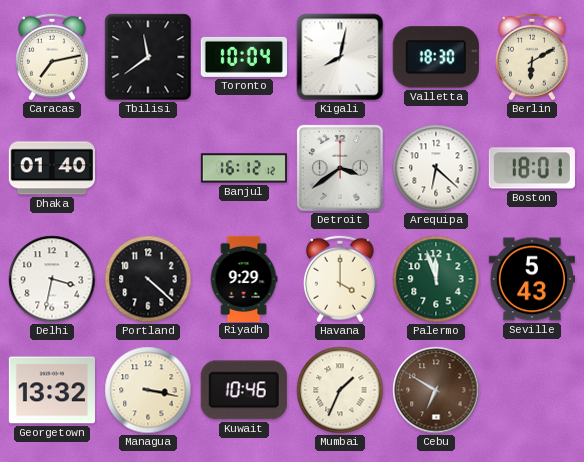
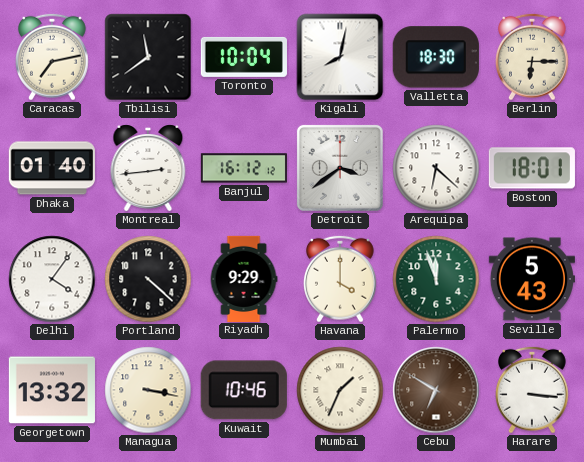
Berlin: 6:10 -> 6:15 (533, 57)
Montreal: none -> 2:44 (148, 168)
Delhi: 3:32 -> 4:06 (52, 279)
Harare: none -> 3:16 (533, 390)
